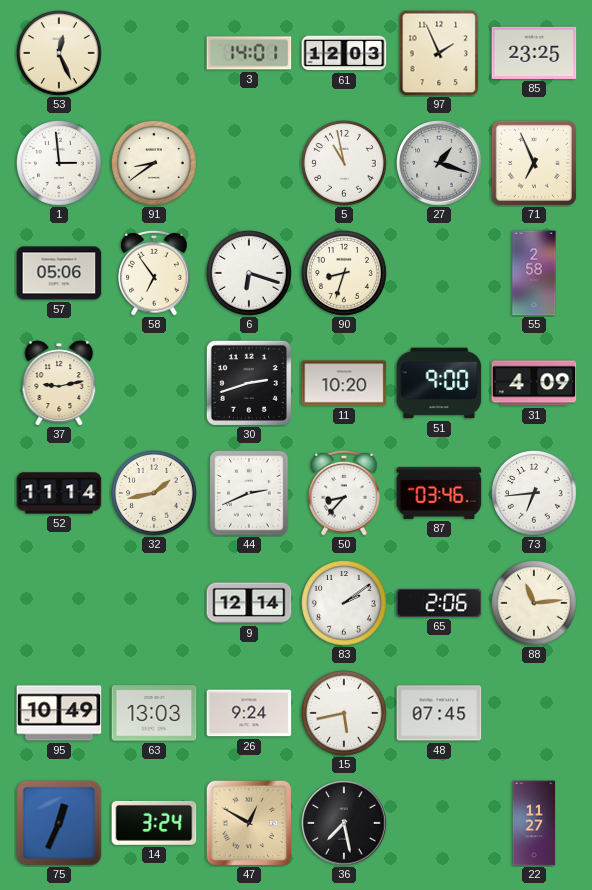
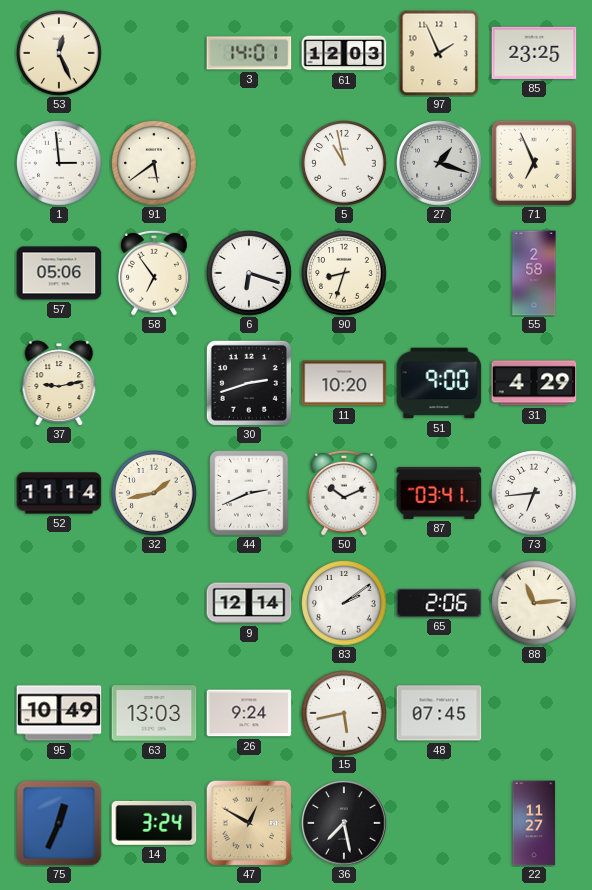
91: 8:39 -> 5:39 (154, 164)
31: 4:09 -> 4:29 (534, 383)
50: 8:37 -> 10:11 (345, 493)
87: 03:46 -> 03:41 (439, 493)
